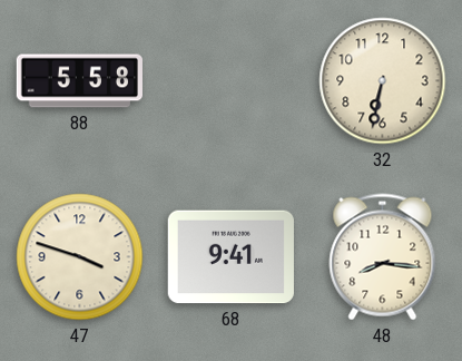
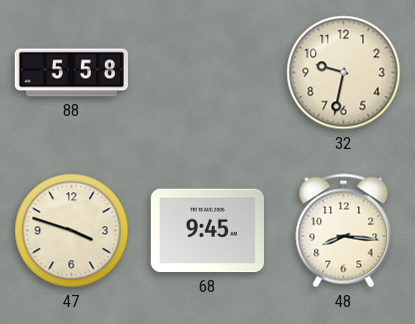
32: 6:32 -> 9:32 (344, 73)
68: 9:41 -> 9:45 (207, 231)
